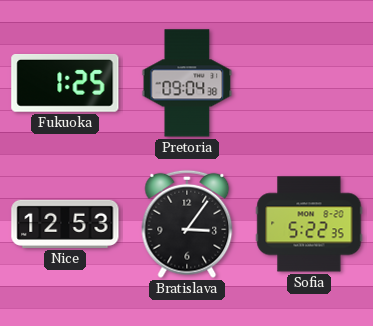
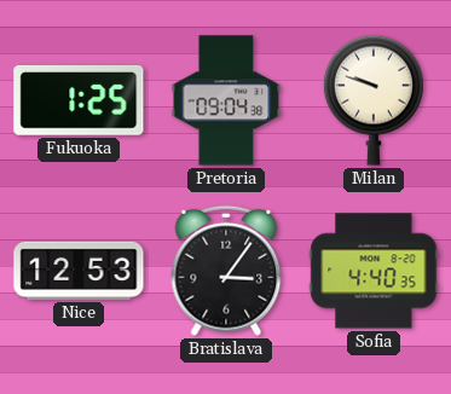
Milan: none -> 9:48 (374, 100)
Sofia: 5:22 -> 4:40 (374, 271)
